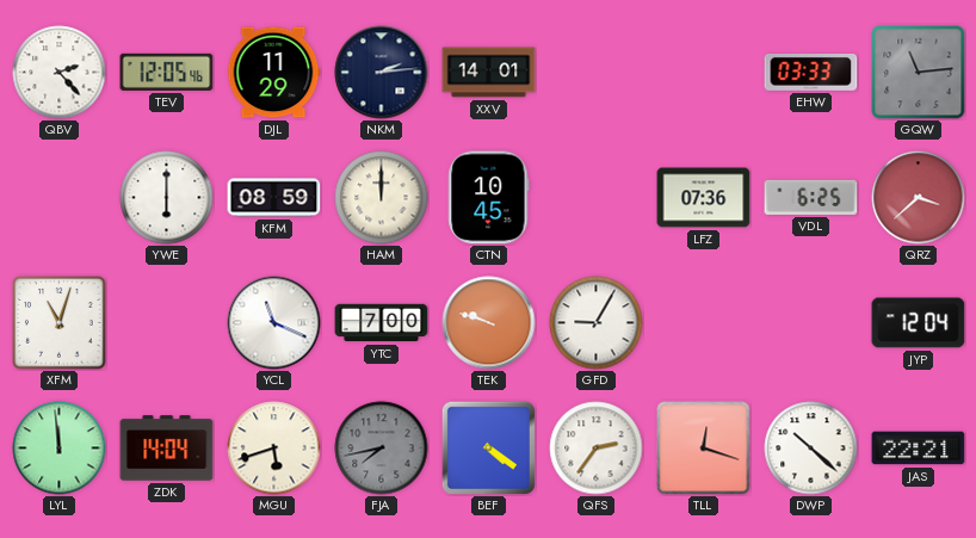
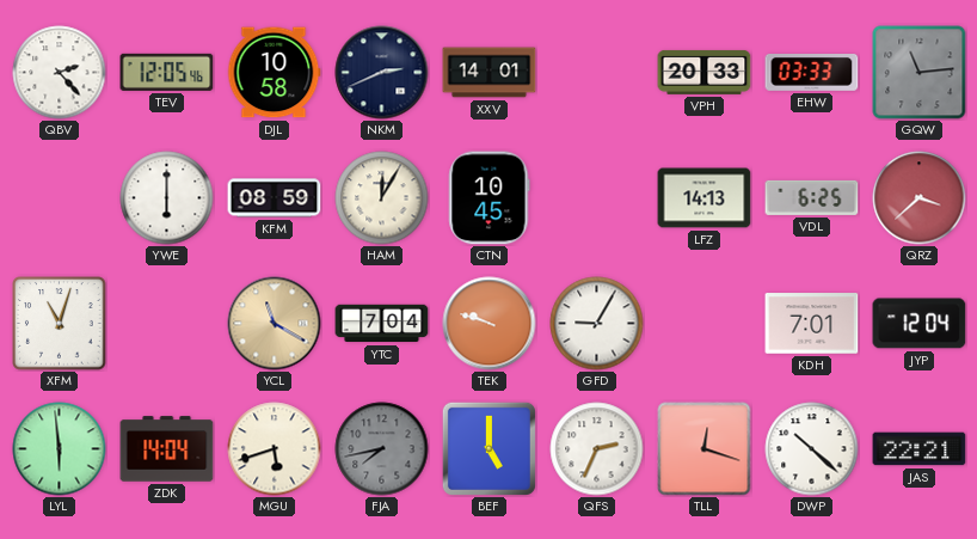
DJL: 11:29 -> 10:58 (274, 73)
NKM: 2:14 -> 2:41 (382, 73)
VPH: none -> 20:33 (705, 72)
HAM: 12:00 -> 12:05 (382, 198)
LFZ: 07:36 -> 14:13 (705, 198)
YCL: 11:19 -> 11:20 (275, 324)
YCL dial: white -> champagne (275, 324)
YTC: 7:00 -> 7:04 (382, 324)
KDH: none -> 7:01 (812, 324)
LYL: 11:59 -> 5:59 (60, 449)
BEF: 4:21 -> 5:00 (489, 448)
QFS: 2:36 -> 2:34 (597, 449)
